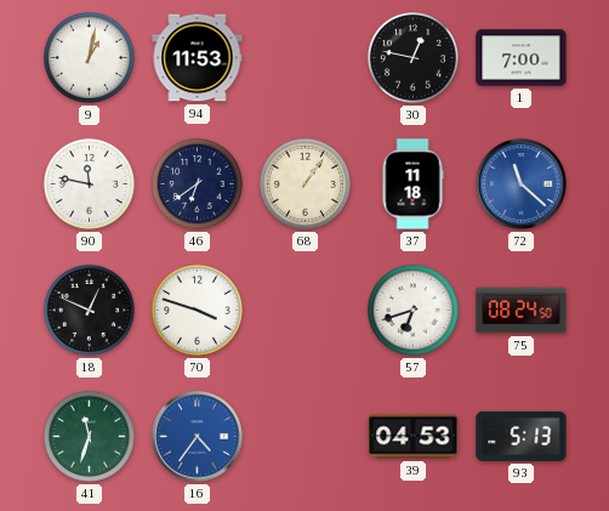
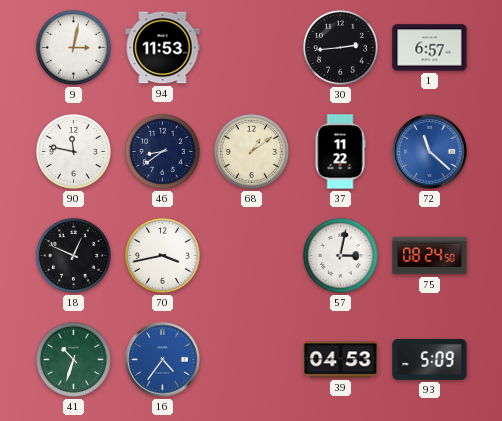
9: 1:02 -> 3:02 (73, 47)
30: 12:47 -> 2:44 (340, 47)
1: 7:00 -> 6:57 (430, 48)
46: 6:39 -> 8:39 (162, 151)
68: 1:06 -> 1:09 (251, 151)
37: 11:18 -> 11:22 (340, 152)
70: 3:48 -> 3:43 (162, 255)
57: 6:42 -> 3:02 (340, 255)
41: 11:33 -> 10:33 (73, 359)
93: 5:13 -> 5:09 (430, 359)
